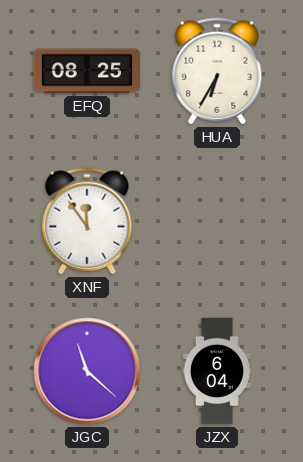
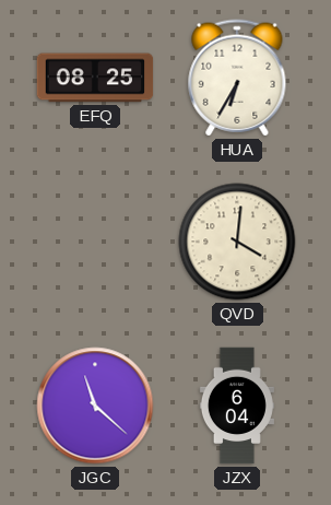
XNF: 11:54 -> none (87, 221)
QVD: none -> 4:01 (237, 242)
